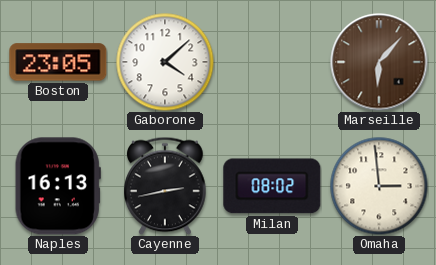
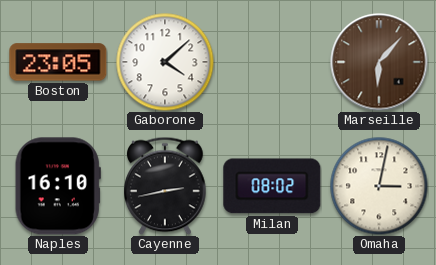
Naples: 16:13 -> 16:10 (58, 186)
Omaha: 2:59 -> 3:02 (379, 186)
